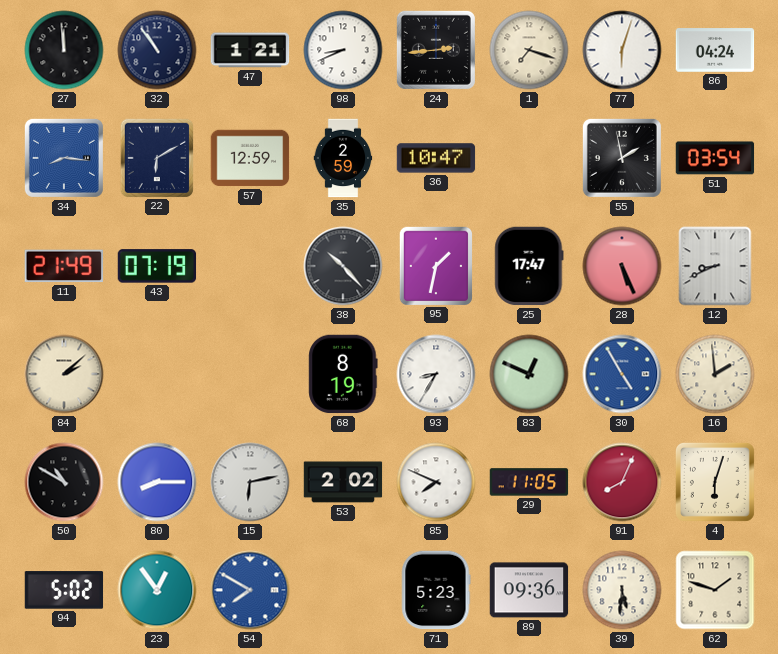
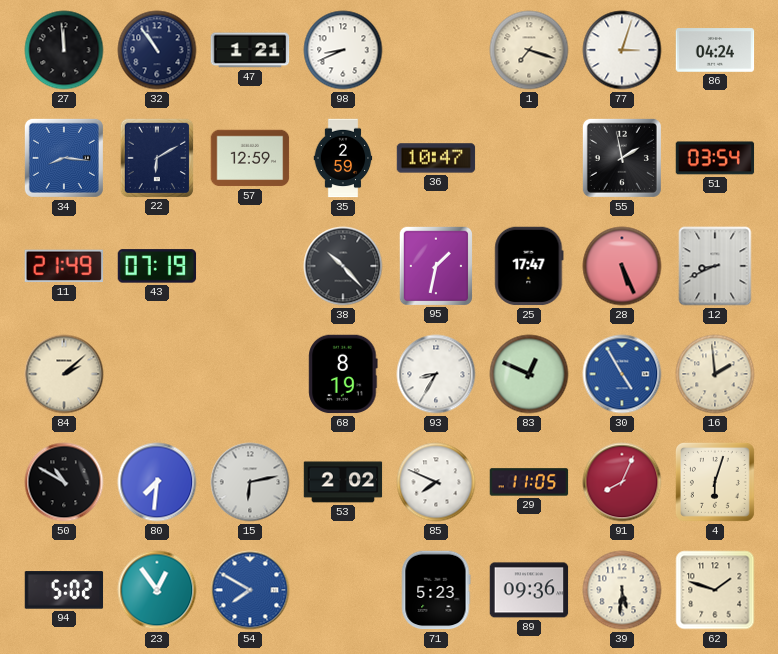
24: 2:44 -> none (436, 50)
77: 6:03 -> 3:03 (622, 50)
80: 8:15 -> 7:31 (157, 482)
